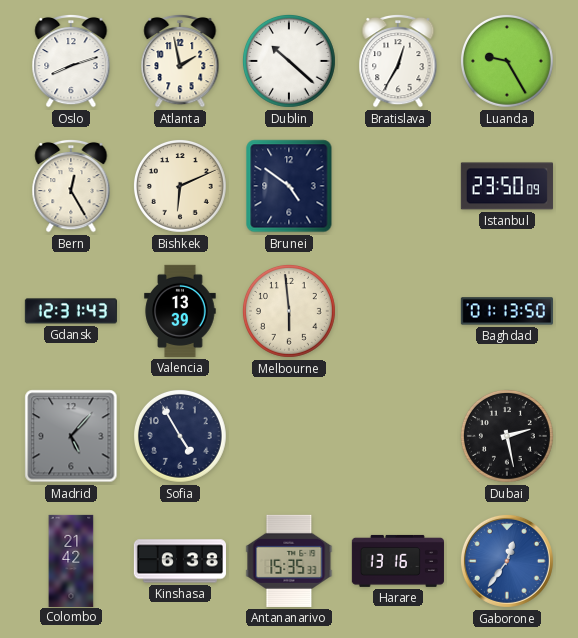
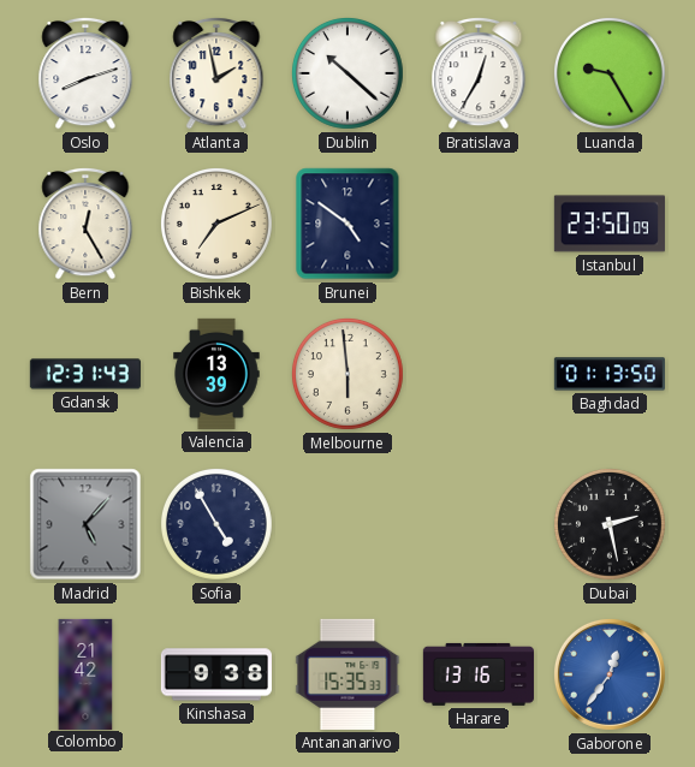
Bishkek: 6:11 -> 7:11 (216, 224)
Kinshasa: 6:38 -> 9:38 (216, 674)
